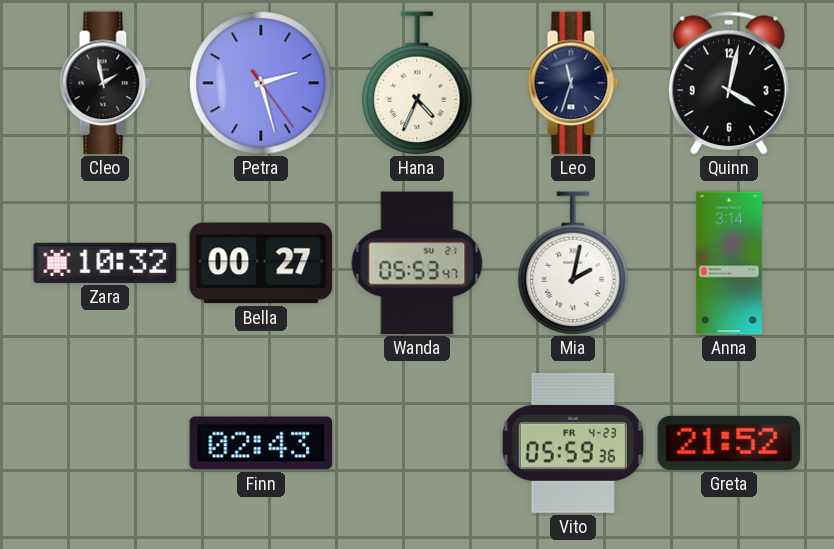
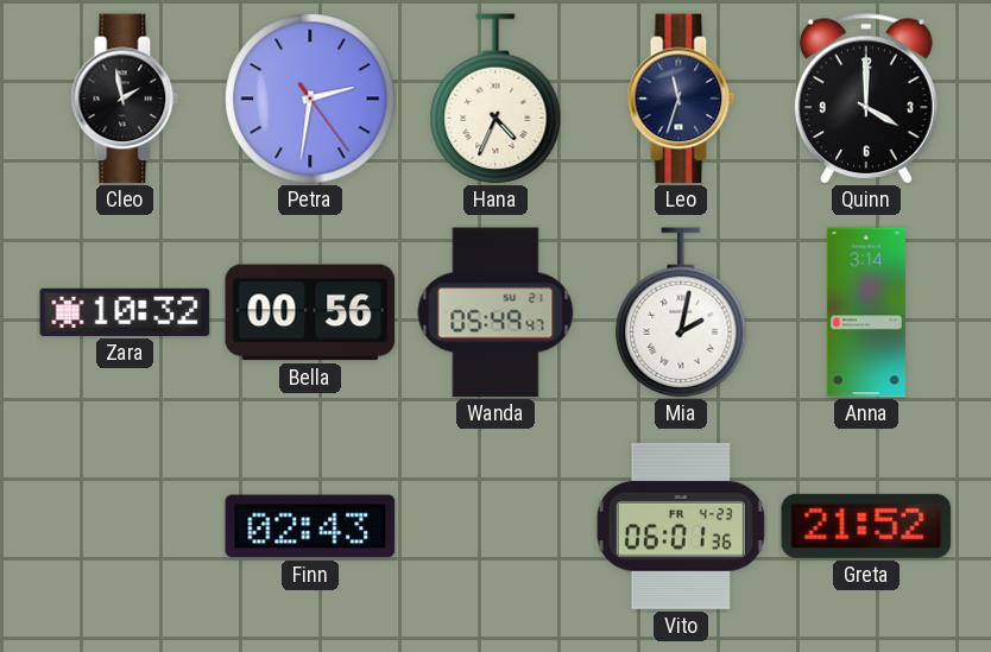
Petra: 2:27 -> 2:31 (310, 99)
Quinn: 4:02 -> 4:00 (866, 99)
Bella: 00:27 -> 00:56 (310, 312)
Wanda: 05:53 -> 05:49 (495, 312)
Vito: 05:59 -> 06:01 (681, 526)
